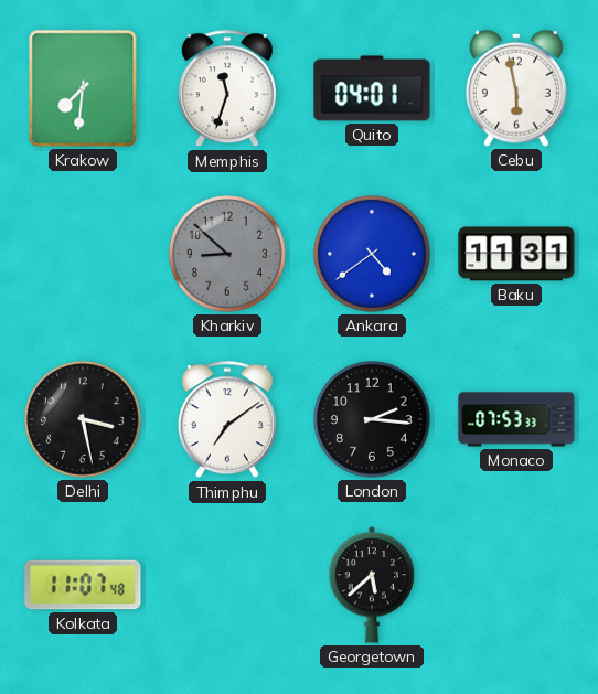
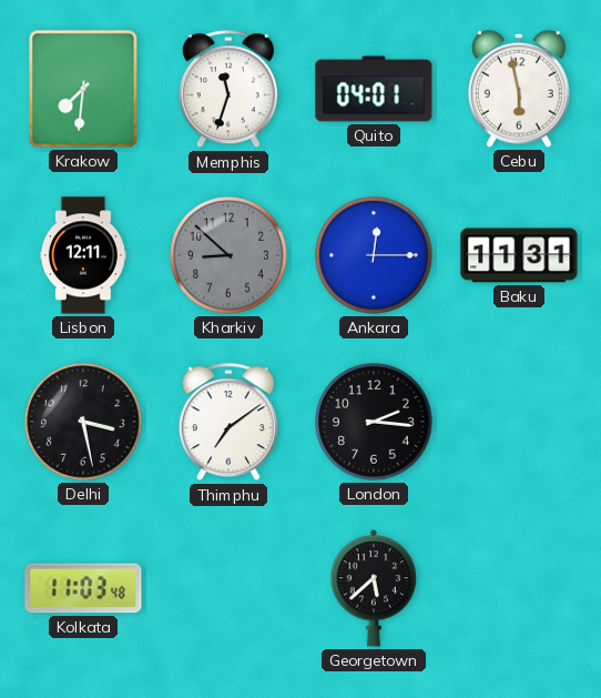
Lisbon: none -> 12:11 (83, 255)
Ankara: 4:39 -> 12:15 (374, 255)
Monaco: 07:53 -> none (516, 419)
Kolkata: 11:07 -> 11:03 (83, 588)
